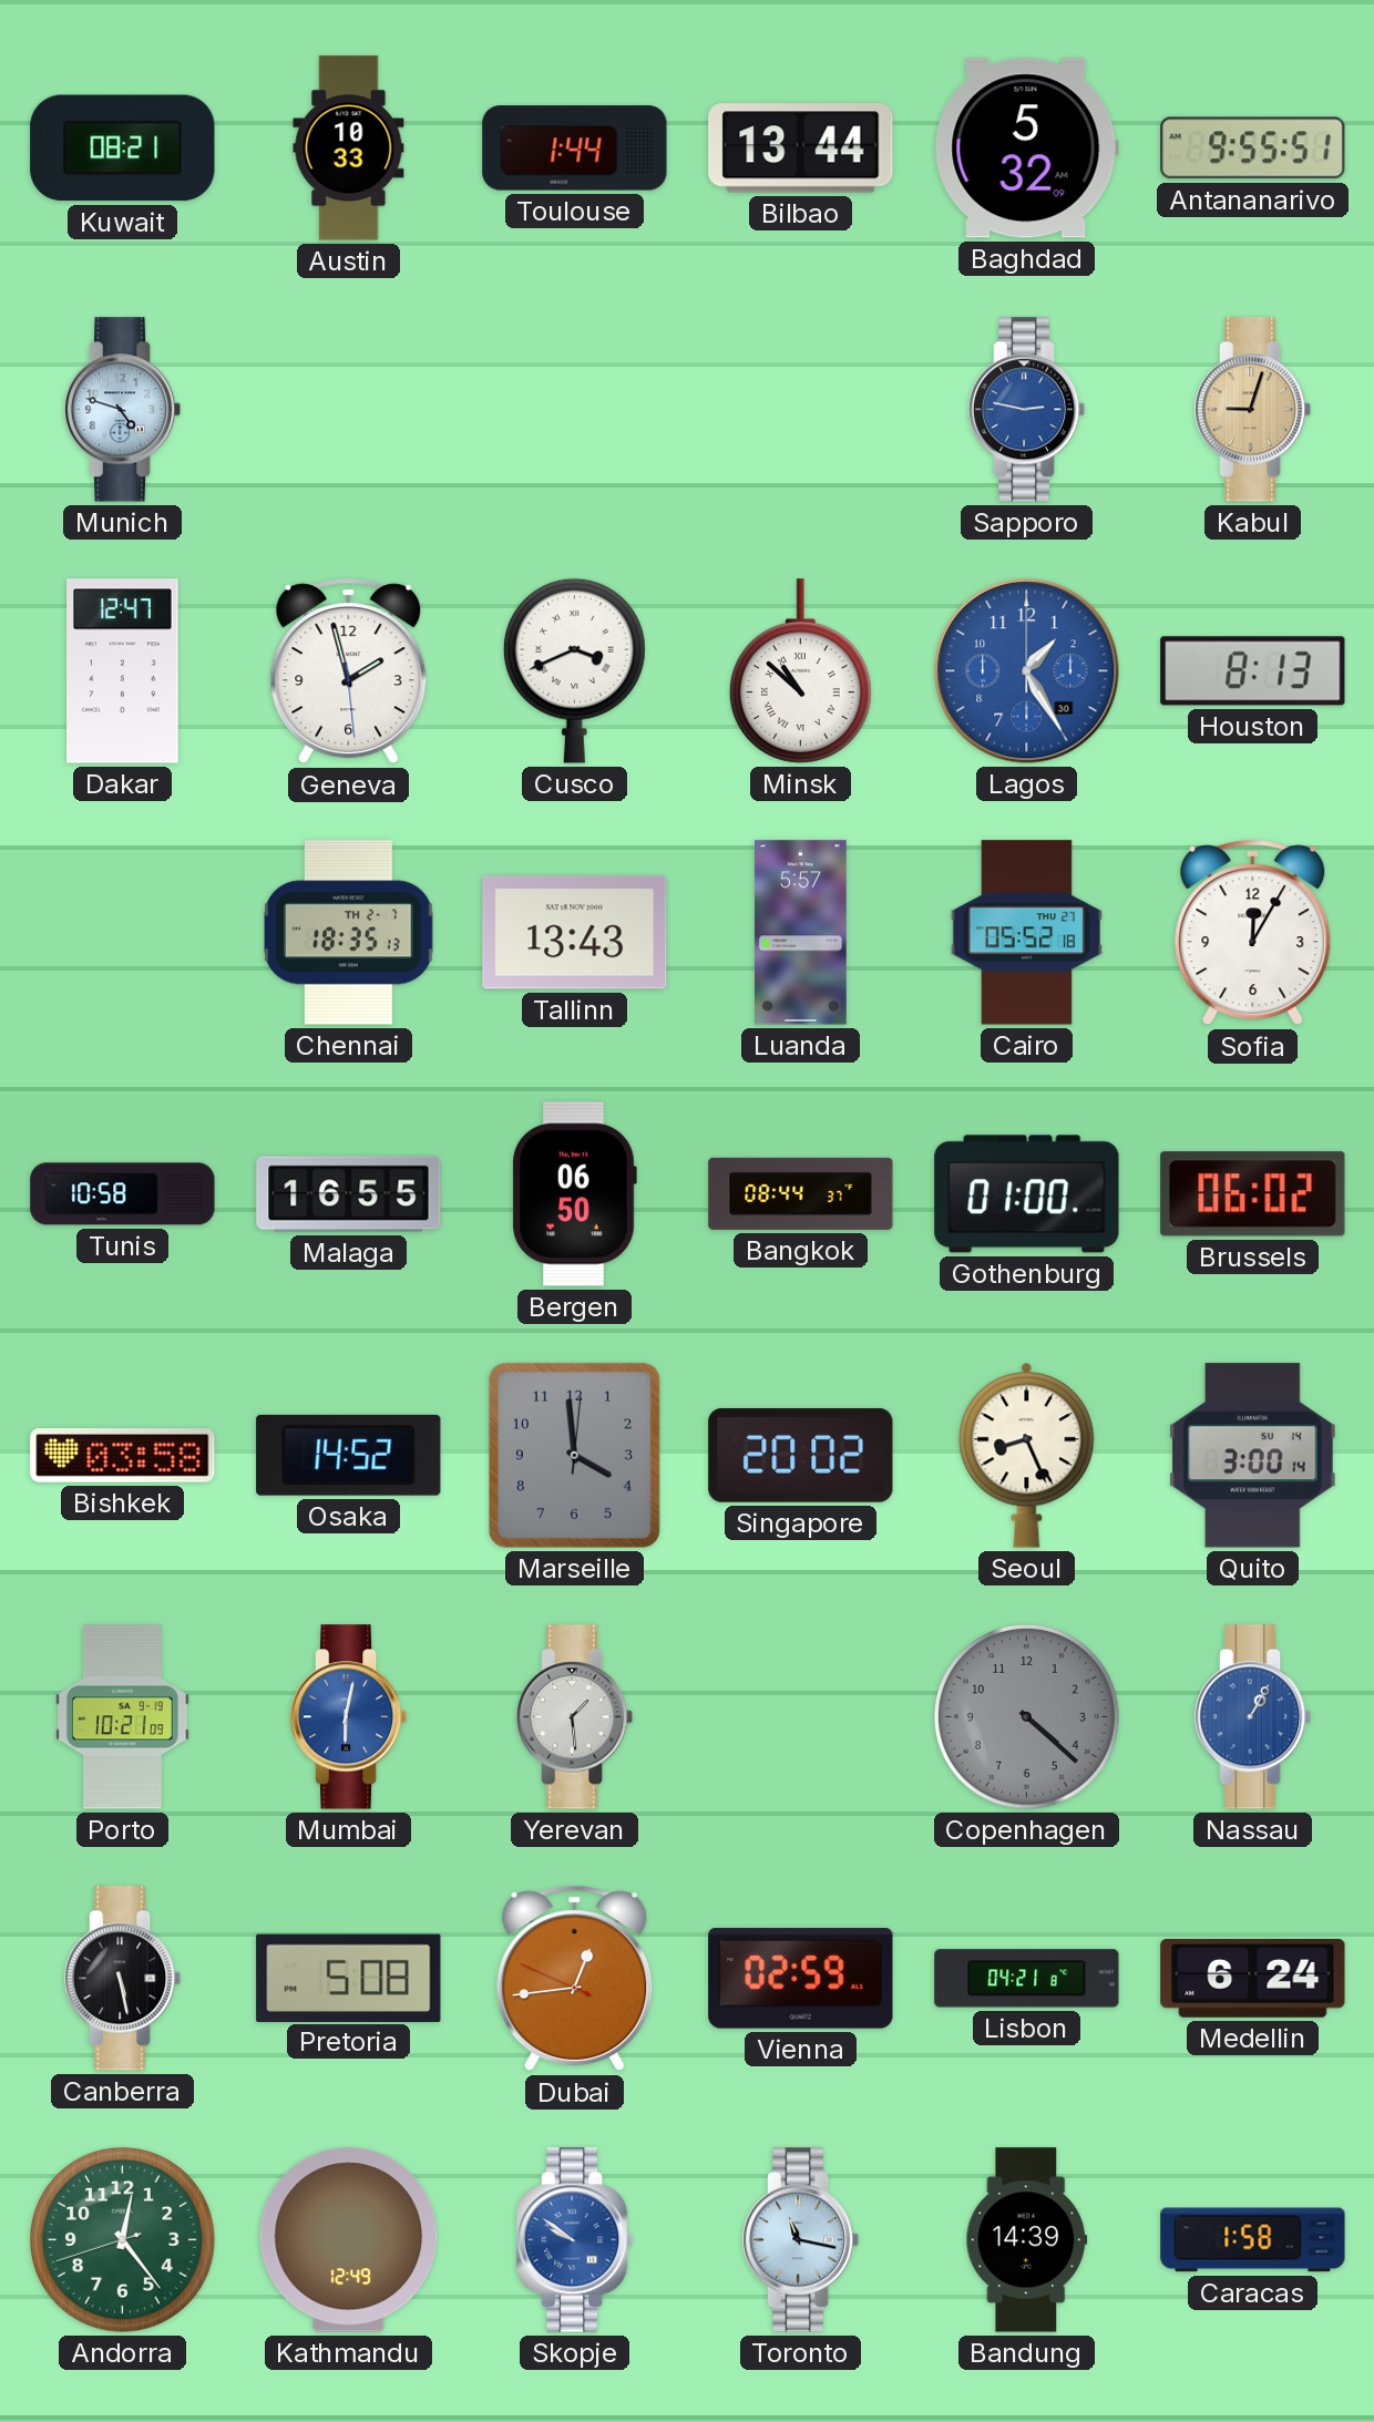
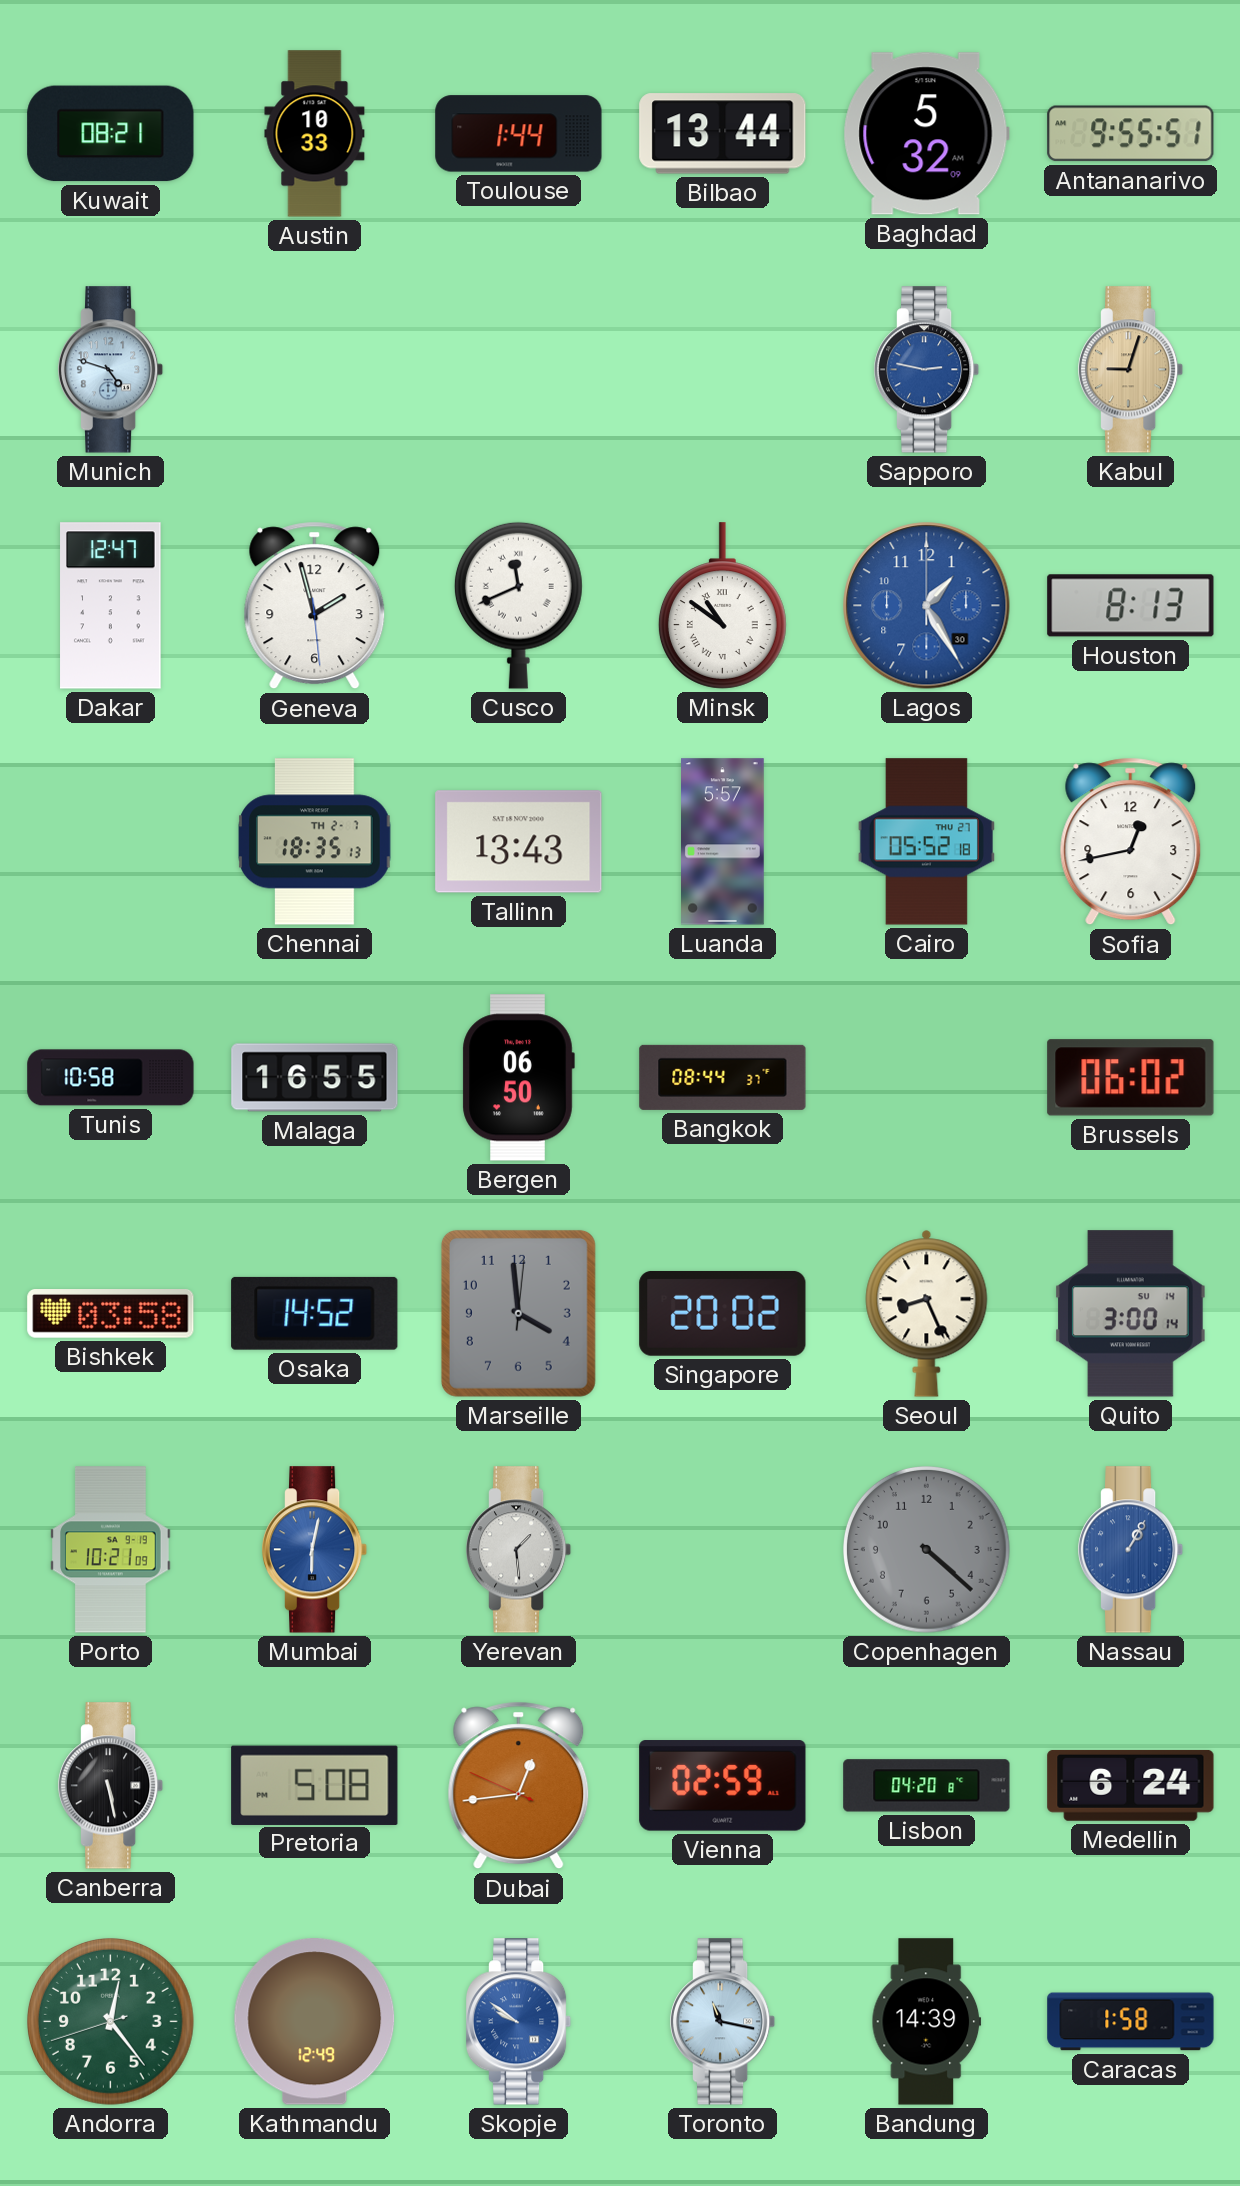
Cusco: 3:41 -> 11:41 (518, 605)
Minsk: 10:52 -> 10:51 (722, 606)
Sofia: 12:05 -> 12:43 (1131, 842)
Gothenburg: 01:00 -> none (1027, 1194)
Lisbon: 04:21 -> 04:20 (927, 1786)
